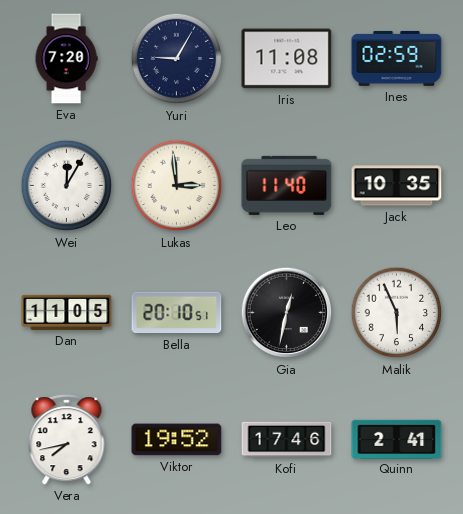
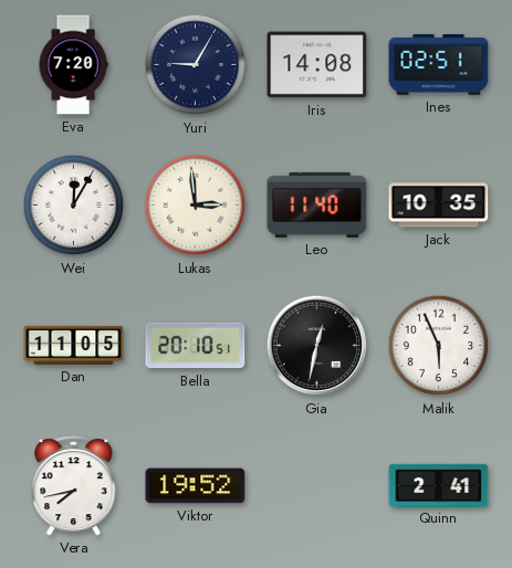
Iris: 11:08 -> 14:08 (317, 65)
Ines: 02:59 -> 02:51 (439, 64)
Kofi: 17:46 -> none (287, 440)
